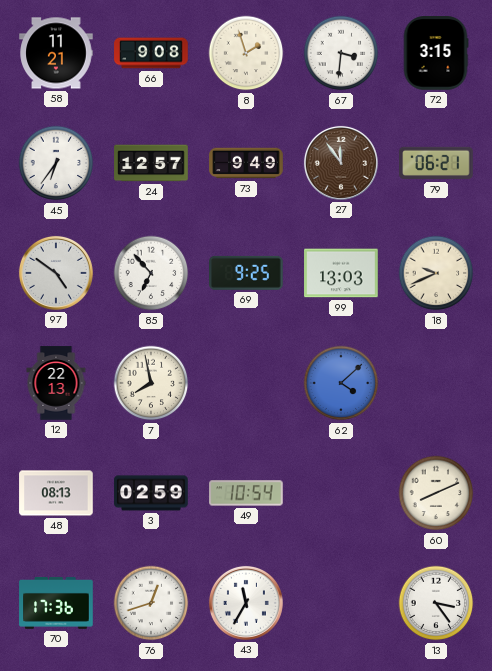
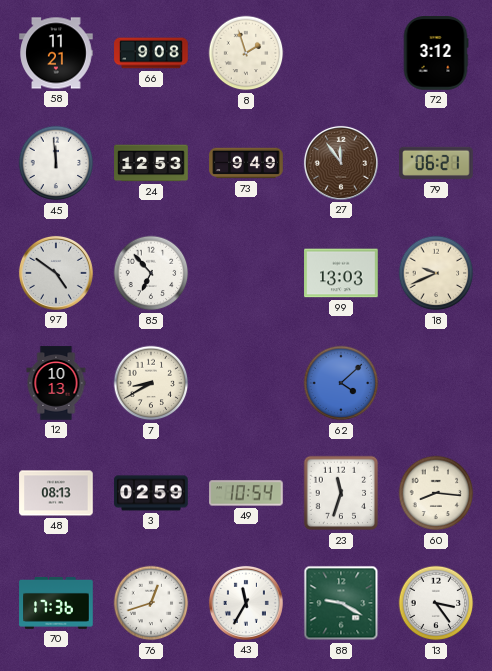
67: 3:31 -> none (341, 53)
72: 3:15 -> 3:12 (436, 53)
45: 6:36 -> 11:59 (56, 163)
24: 12:57 -> 12:53 (151, 163)
69: 9:25 -> none (247, 273)
12: 22:13 -> 10:13 (56, 383)
7: 7:58 -> 8:40 (151, 383)
23: none -> 11:33 (341, 493)
60: 8:11 -> 8:16 (436, 493)
88: none -> 9:20 (341, 603)
